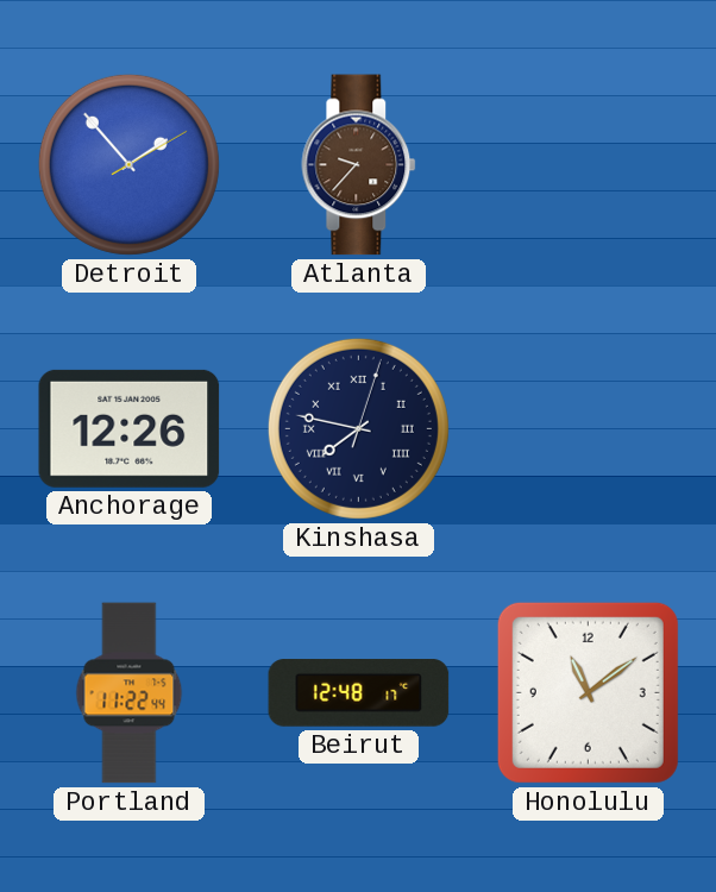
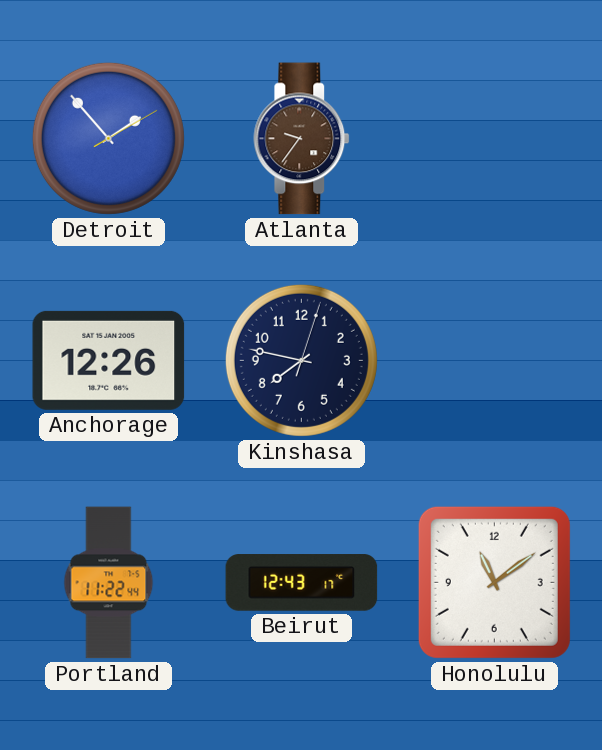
Atlanta: 9:37 -> 9:36 (302, 139)
Kinshasa numerals: Roman -> Arabic (301, 360)
Beirut: 12:48 -> 12:43 (302, 583)
